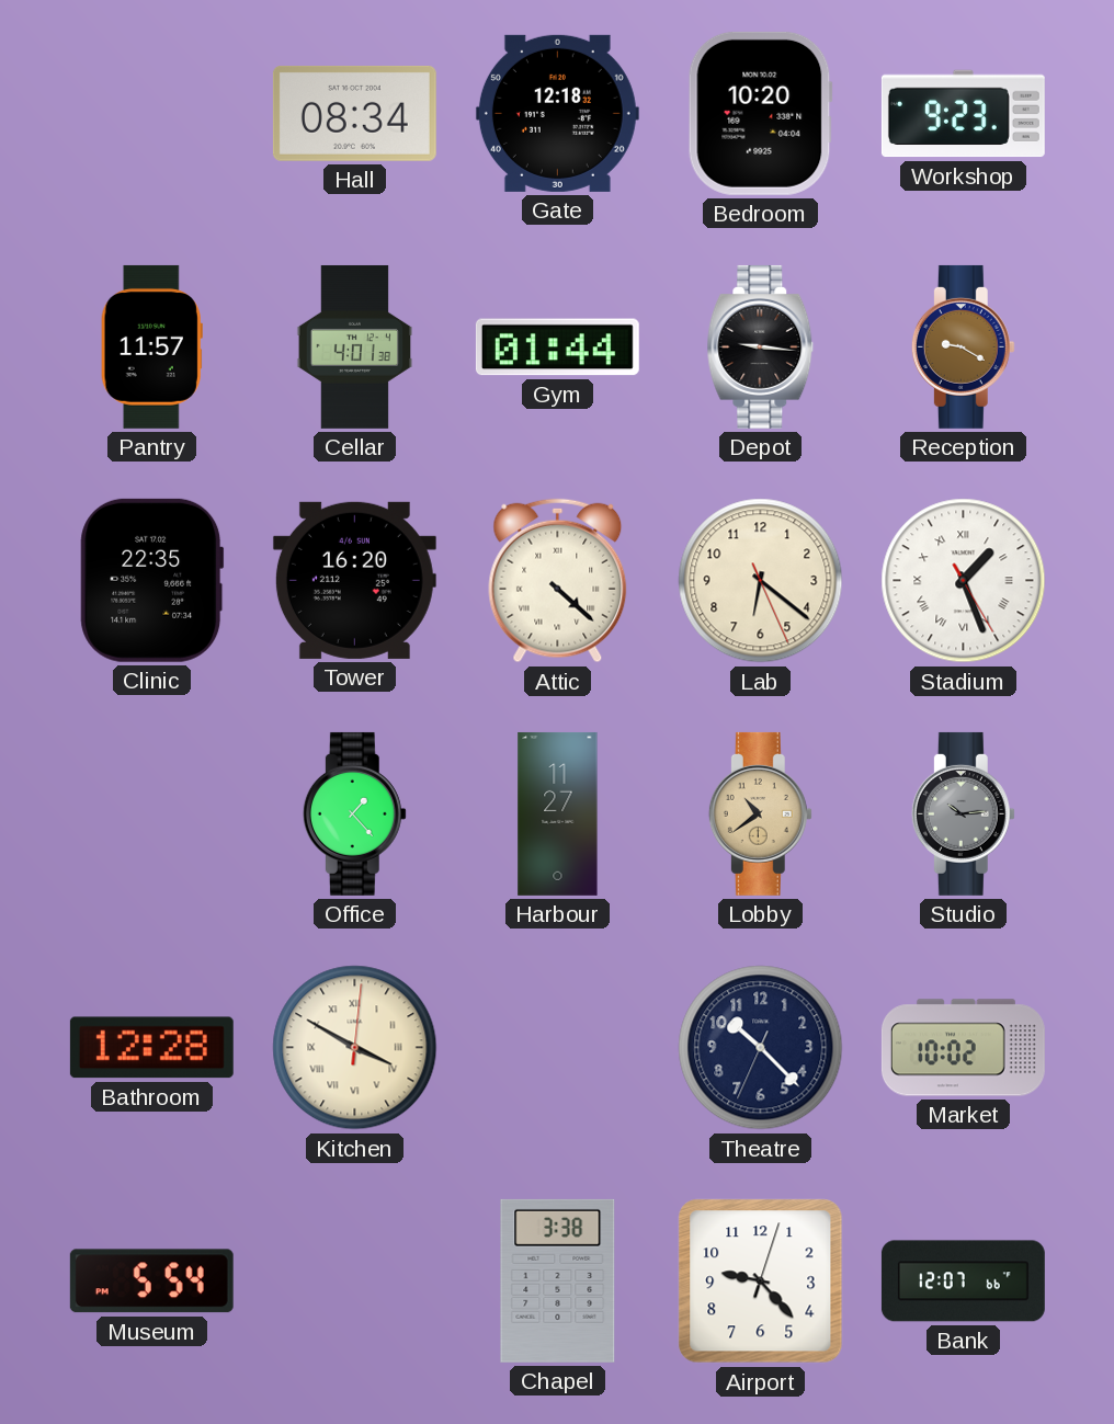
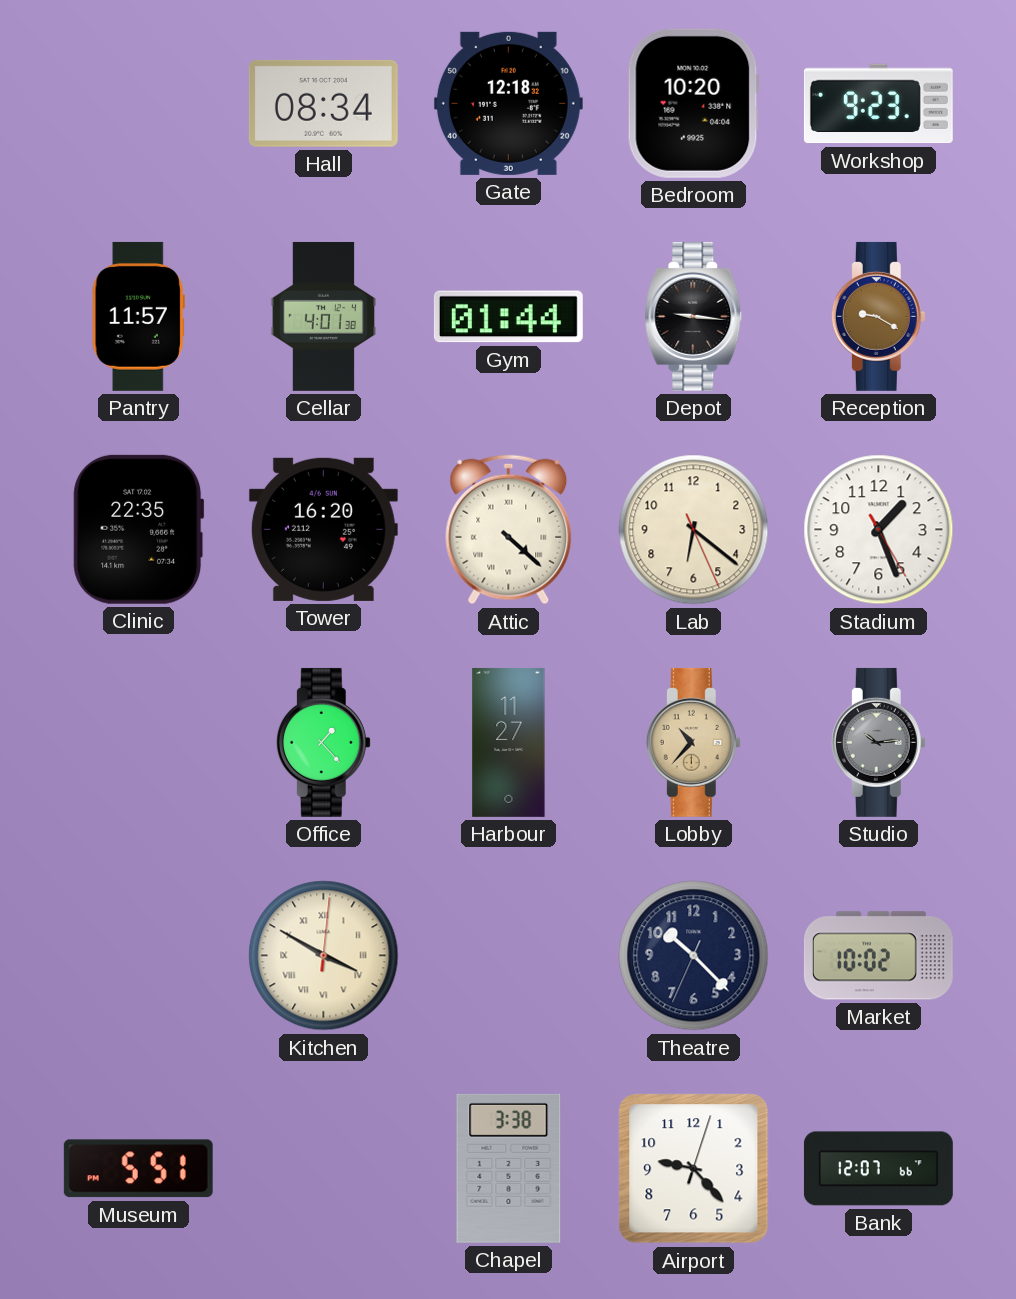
Stadium numerals: Roman -> Arabic (879, 530)
Lobby: 10:39 -> 10:37 (693, 742)
Bathroom: 12:28 -> none (151, 1048)
Museum: 5:54 -> 5:51 (138, 1169)
